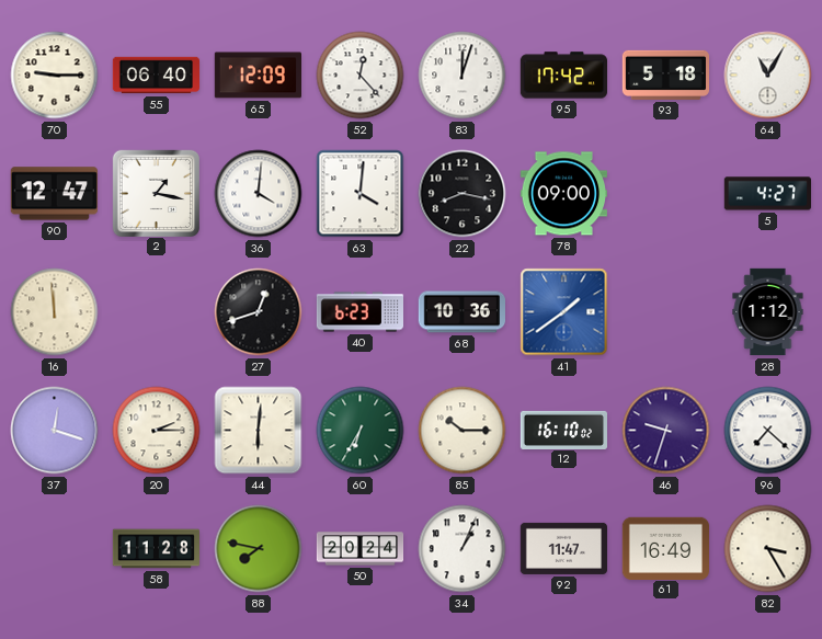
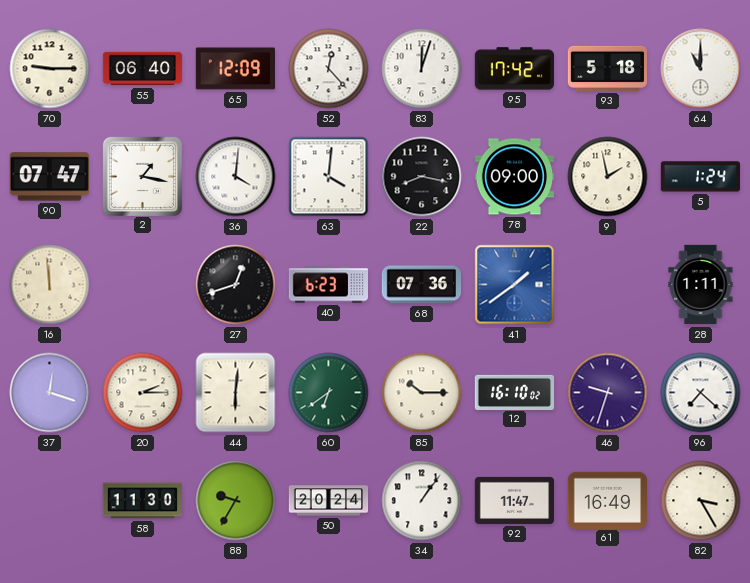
64: 11:05 -> 11:00 (701, 69)
90: 12:47 -> 07:47 (49, 177)
9: none -> 1:58 (608, 177)
5: 4:27 -> 1:24 (700, 177)
68: 10:36 -> 07:36 (421, 285)
28: 1:12 -> 1:11 (701, 285)
60: 6:35 -> 6:39 (329, 393)
58: 11:28 -> 11:30 (143, 501)
88: 7:47 -> 9:35 (236, 501)
34: 1:04 -> 1:06 (422, 501)
